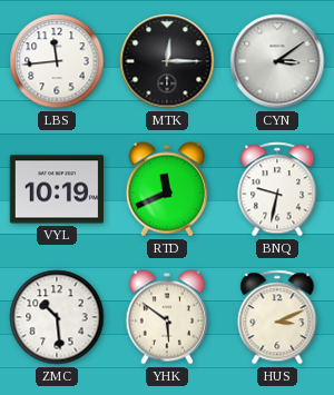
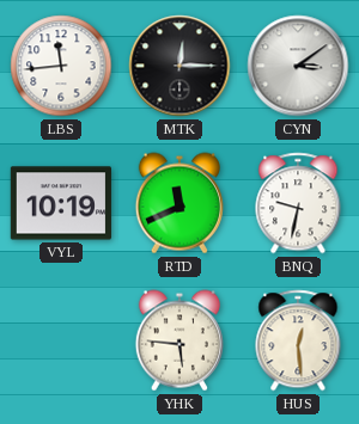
ZMC: 10:29 -> none (57, 317)
YHK: 5:51 -> 5:46 (180, 340)
HUS: 3:11 -> 12:29 (298, 340)
